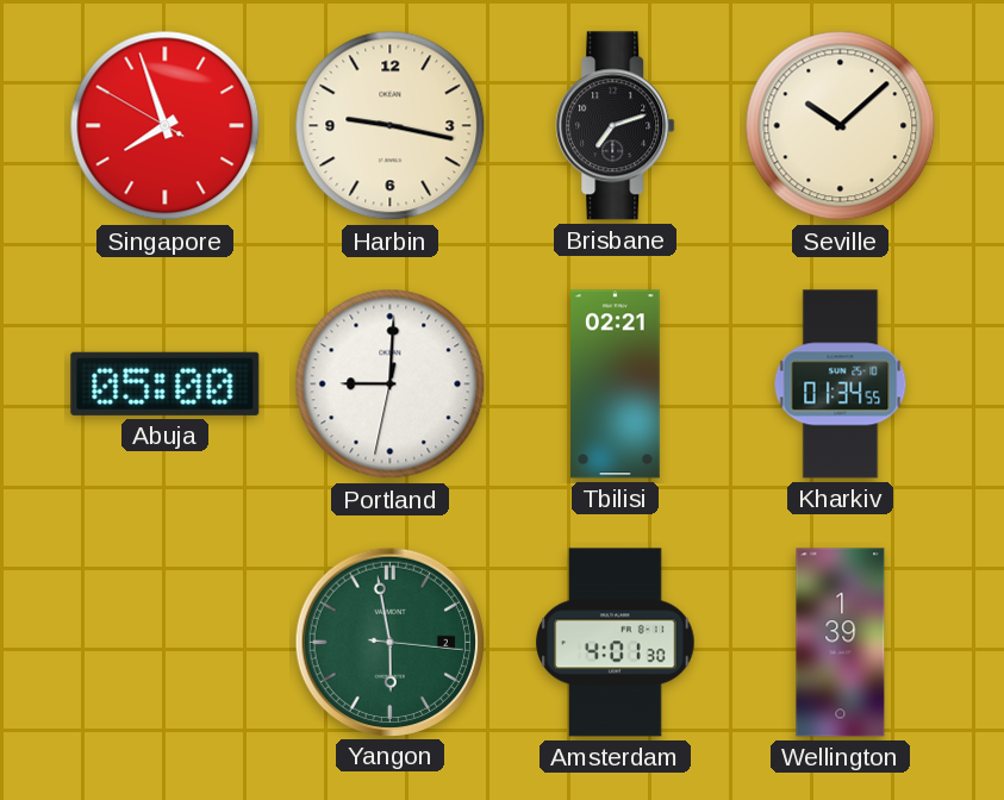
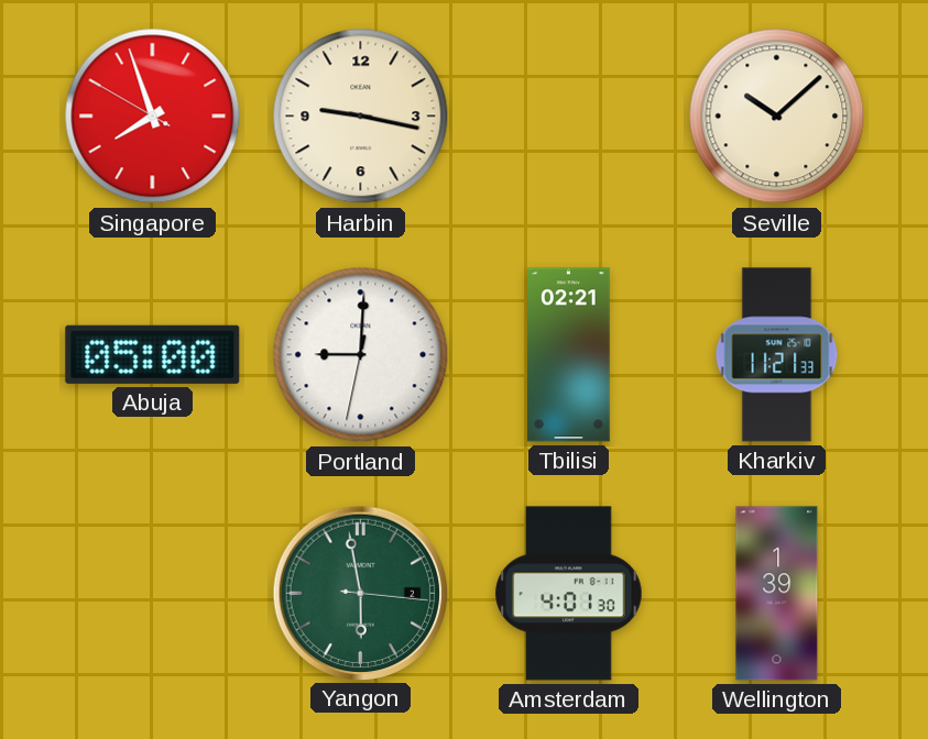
Brisbane: 7:12 -> none (616, 126)
Kharkiv: 01:34 -> 11:21 (777, 355)
